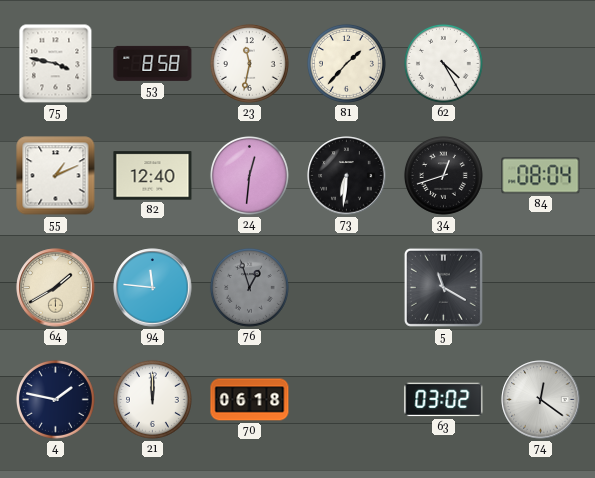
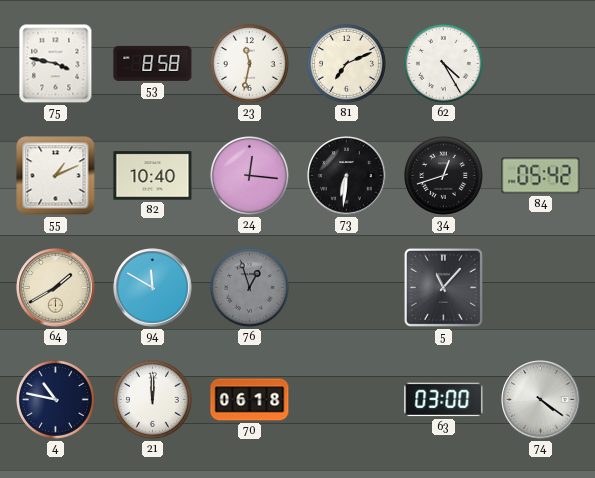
81: 1:37 -> 7:11 (346, 63)
82: 12:40 -> 10:40 (153, 176)
24: 12:31 -> 12:16 (249, 175)
84: 08:04 -> 05:42 (541, 176)
94: 11:46 -> 11:50 (153, 288)
5: 11:20 -> 11:07 (443, 287)
4: 1:47 -> 10:47 (55, 399)
63: 03:02 -> 03:00 (444, 400)
74: 12:21 -> 4:21 (541, 400)
